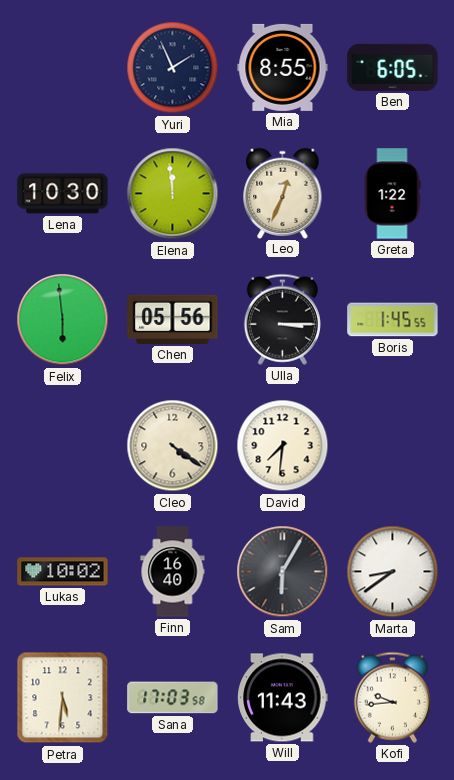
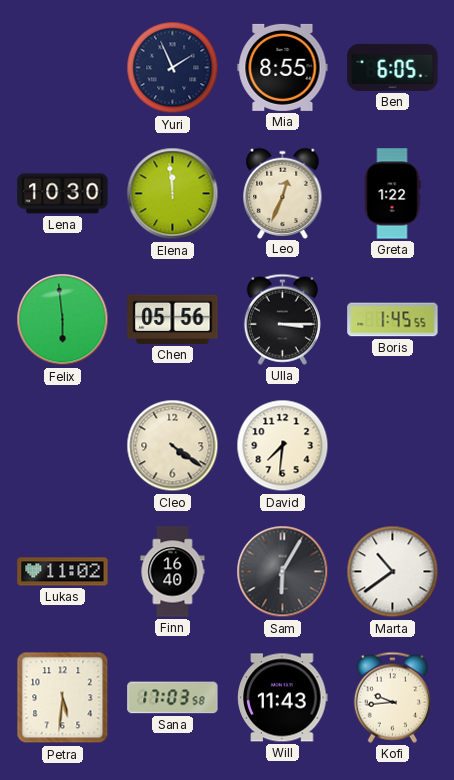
Lukas: 10:02 -> 11:02 (63, 572)
Marta: 8:39 -> 10:39 (393, 572)
